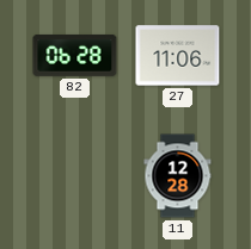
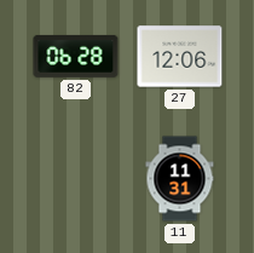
27: 11:06 -> 12:06 (180, 57)
11: 12:28 -> 11:31 (180, 179)
